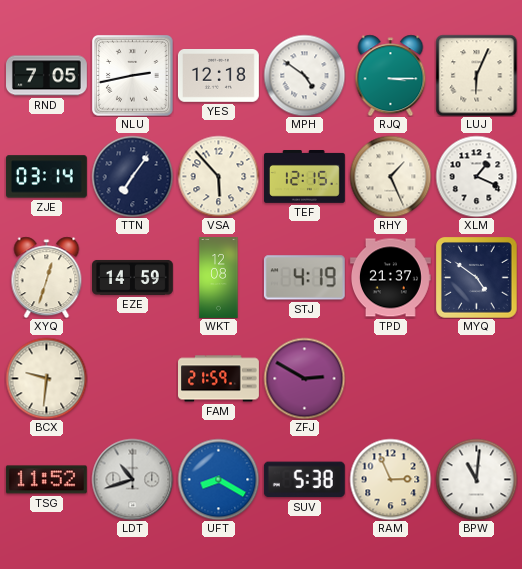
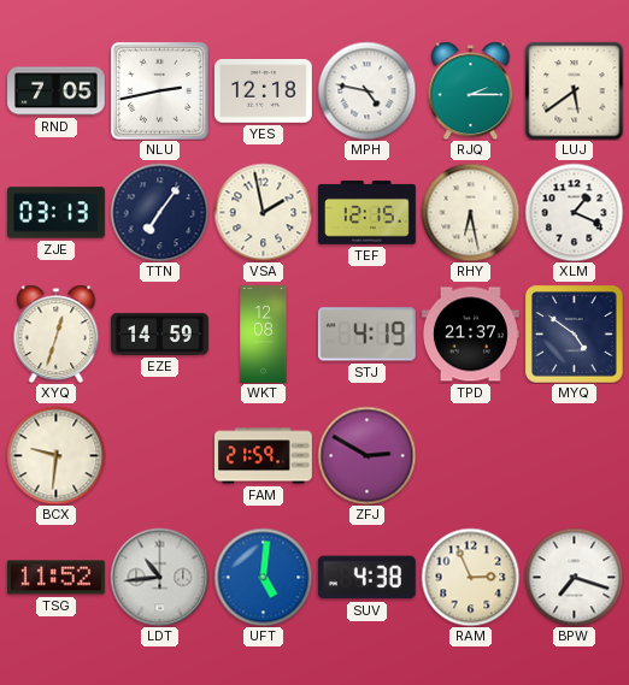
MPH: 4:51 -> 4:47 (366, 90)
RJQ: 3:15 -> 2:15 (471, 90)
LUJ: 6:04 -> 5:39 (574, 90)
ZJE: 03:14 -> 03:13 (55, 213)
VSA: 5:53 -> 1:58 (263, 212)
RHY: 1:26 -> 6:28 (470, 212)
LDT: 10:42 -> 10:44 (159, 577)
UFT: 8:20 -> 5:01 (263, 577)
SUV: 5:38 -> 4:38 (366, 578)
BPW: 11:01 -> 7:18 (574, 577)
